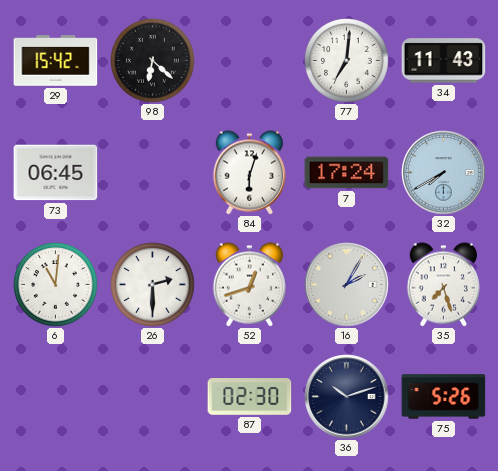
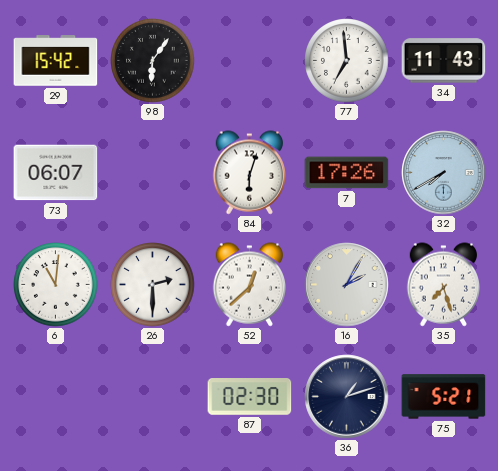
98: 6:22 -> 6:06 (153, 61)
77: 7:01 -> 6:59 (347, 61)
73: 06:45 -> 06:07 (56, 173)
7: 17:24 -> 17:26 (347, 173)
52: 12:42 -> 12:38 (250, 285)
36: 10:12 -> 1:12 (347, 397)
75: 5:26 -> 5:21 (444, 397)
